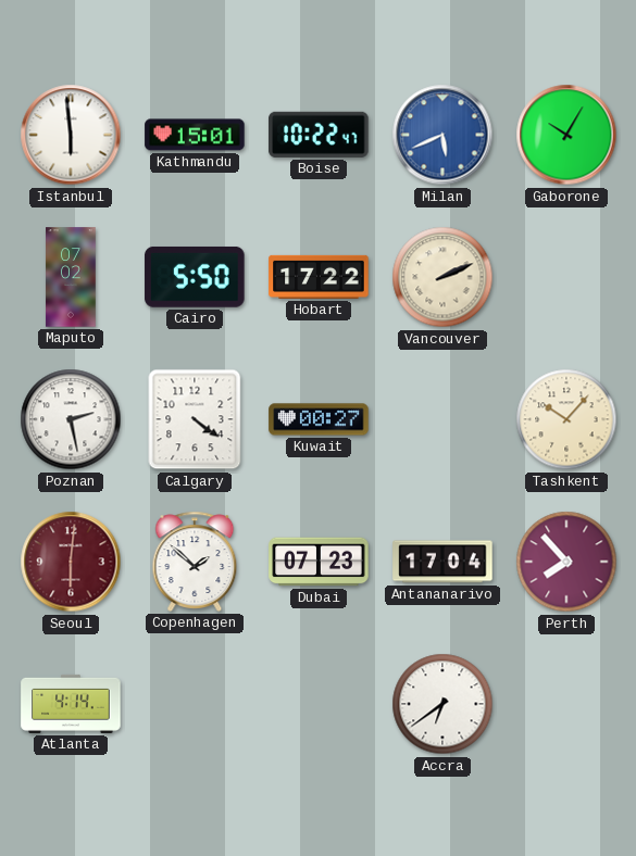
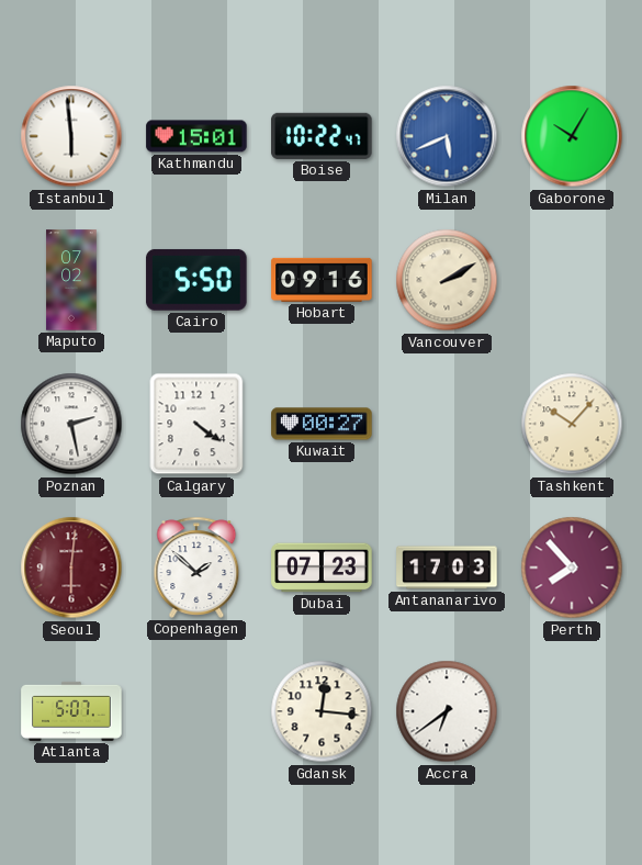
Hobart: 17:22 -> 09:16 (322, 280)
Vancouver: 2:11 -> 2:10 (447, 280)
Antananarivo: 17:04 -> 17:03 (447, 568)
Atlanta: 4:14 -> 5:07 (71, 711)
Gdansk: none -> 12:16 (322, 711)
